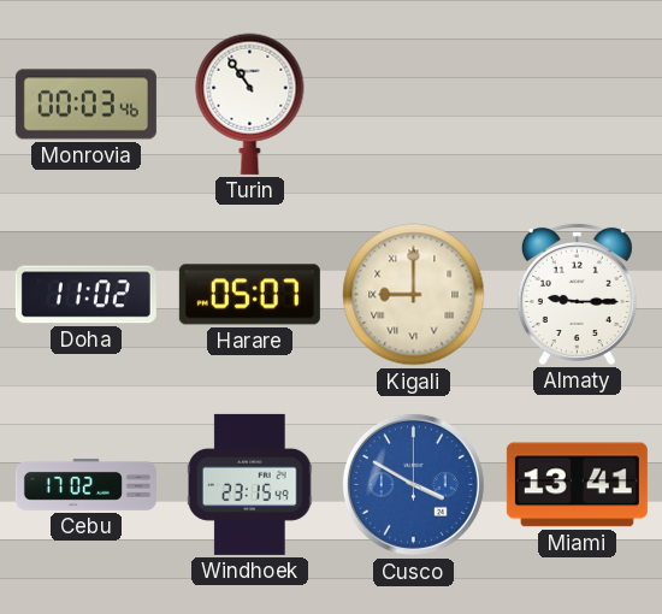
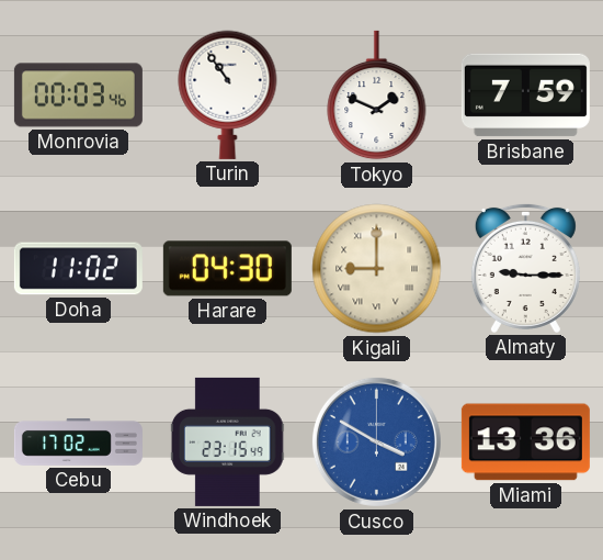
Tokyo: none -> 1:49 (377, 96)
Brisbane: none -> 7:59 (525, 96)
Harare: 05:07 -> 04:30 (227, 269)
Miami: 13:41 -> 13:36 (525, 443)
